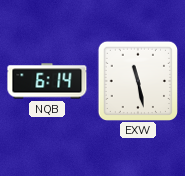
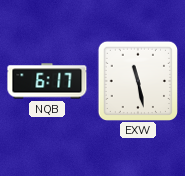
NQB: 6:14 -> 6:17 (47, 81)
